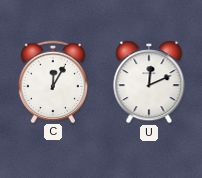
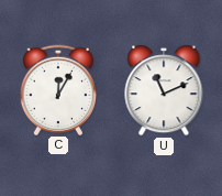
U: 12:11 -> 11:11 (164, 90)
